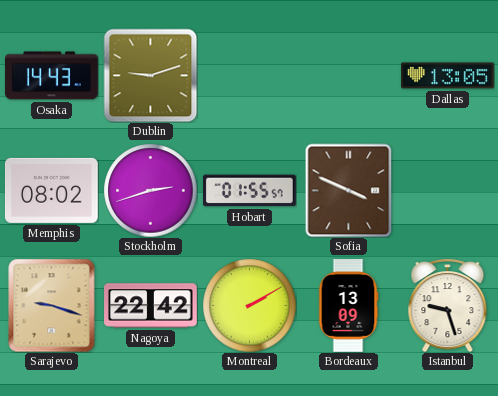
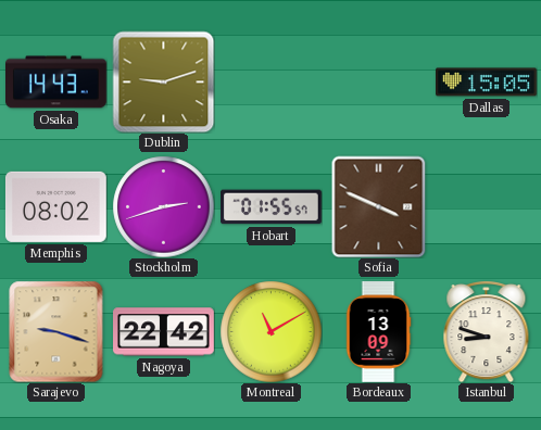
Dallas: 13:05 -> 15:05 (487, 83)
Montreal: 2:10 -> 11:10 (270, 331)
Istanbul: 9:27 -> 8:48 (487, 332)
